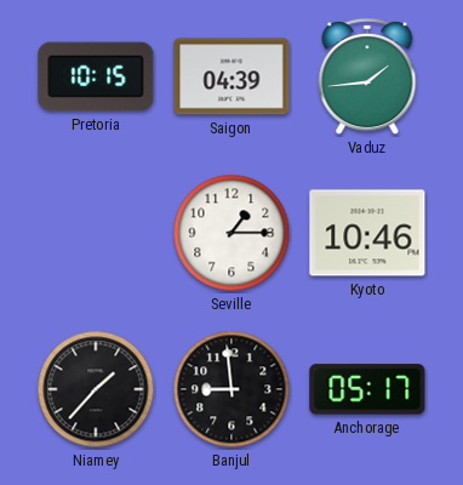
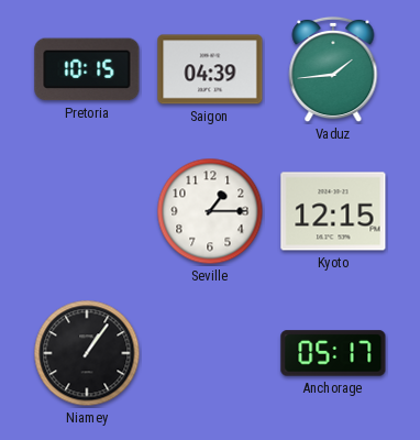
Kyoto: 10:46 -> 12:15 (333, 211)
Niamey: 1:37 -> 1:06 (87, 353)
Banjul: 8:59 -> none (232, 389)
